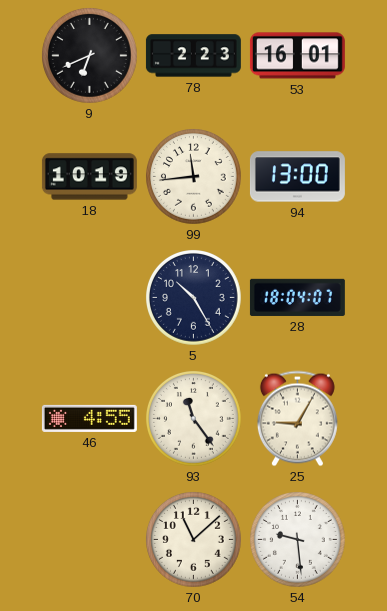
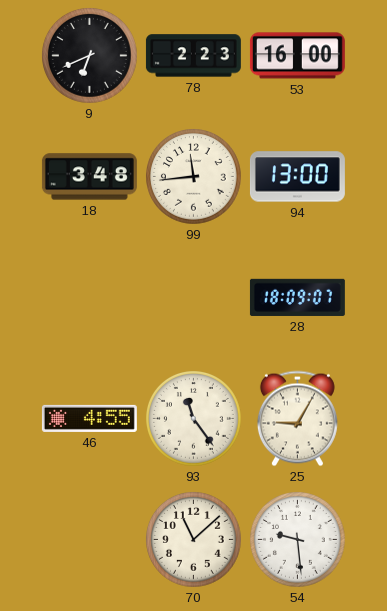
53: 16:01 -> 16:00 (297, 56)
18: 10:19 -> 3:48 (89, 177)
5: 10:25 -> none (194, 298)
28: 18:04 -> 18:09 (297, 297)
